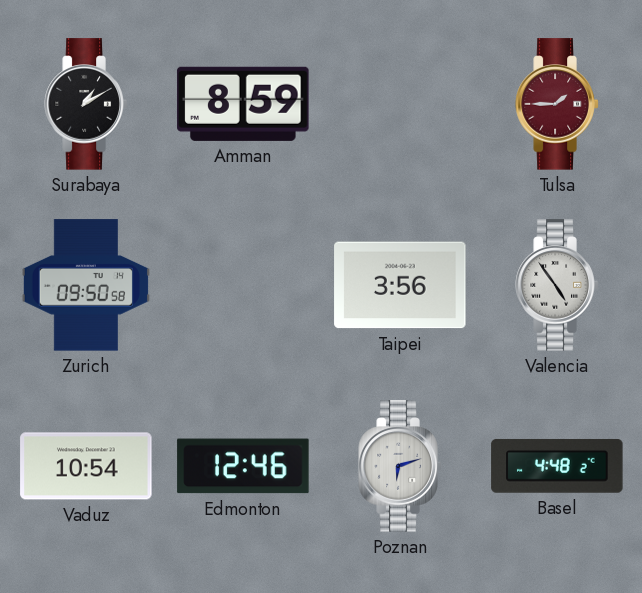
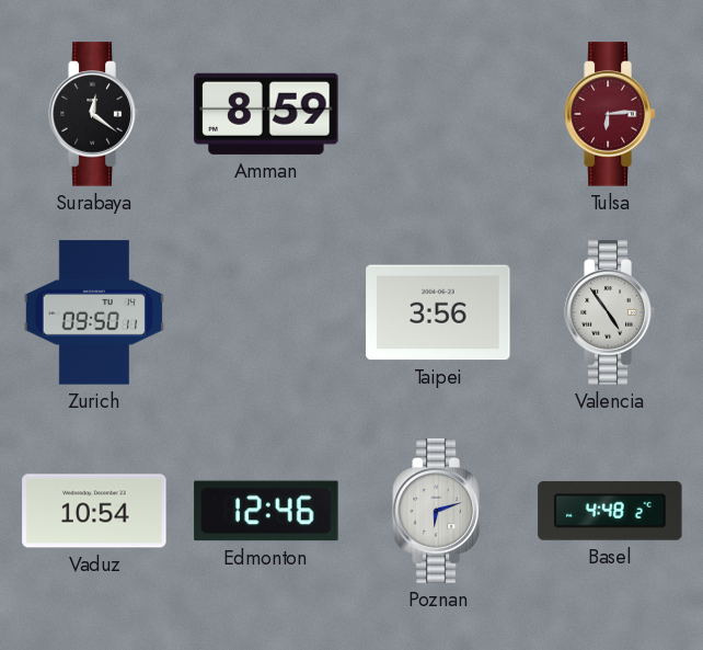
Surabaya: 1:10 -> 12:21 (94, 114)
Tulsa: 1:45 -> 6:14 (610, 114)
Zurich: 09:50:58 -> 09:50:11 (94, 312)
